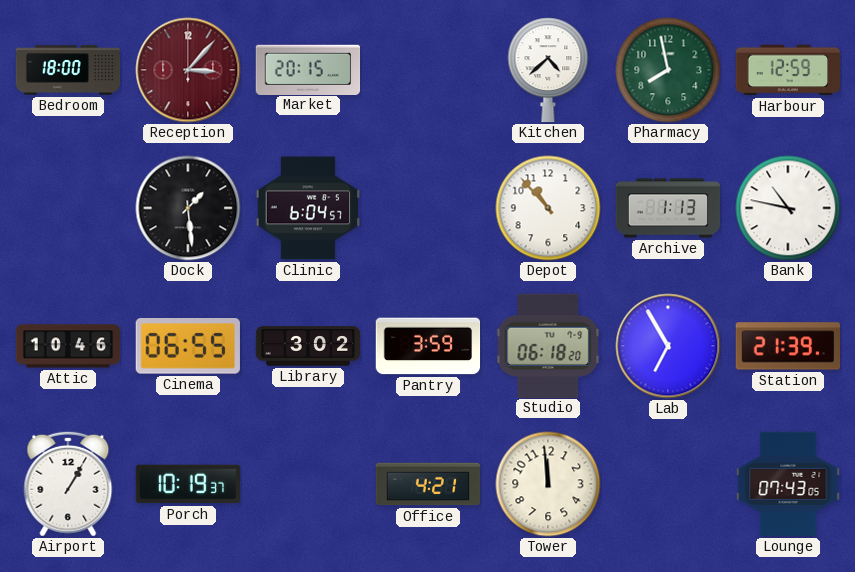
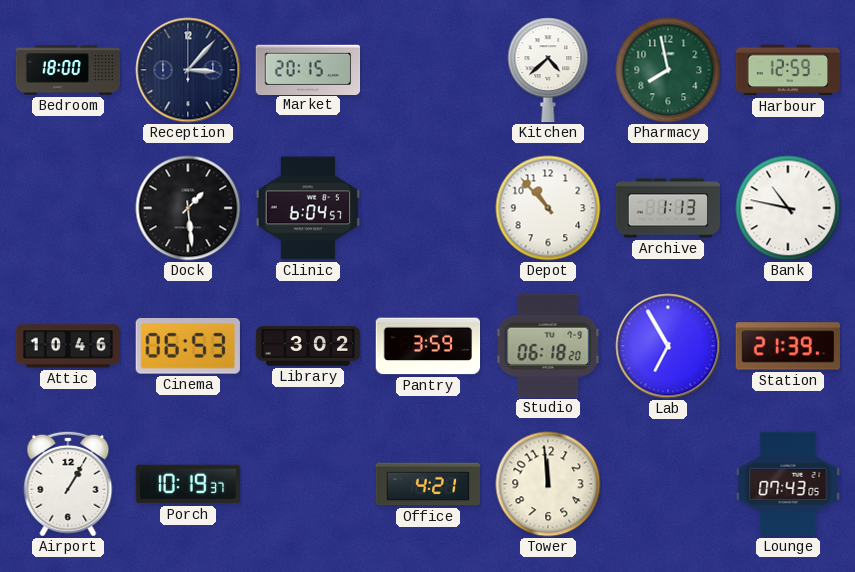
Reception dial: burgundy -> navy (188, 70)
Cinema: 06:55 -> 06:53 (188, 347)
